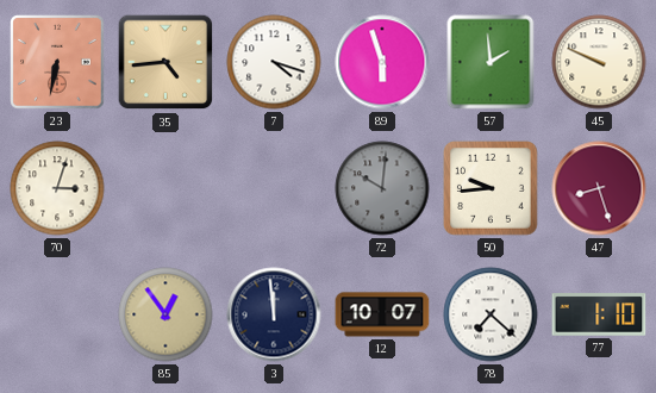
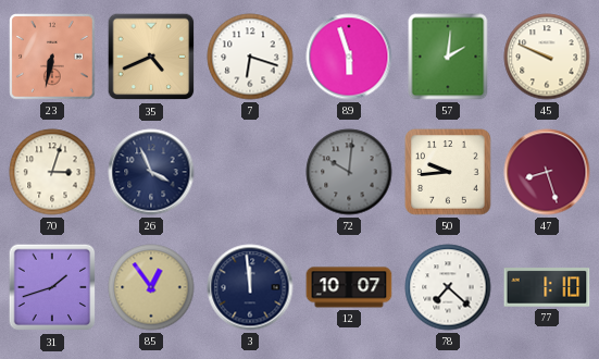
35: 4:44 -> 4:41 (151, 57)
7: 4:18 -> 6:18 (250, 57)
57: 1:59 -> 2:01 (448, 57)
26: none -> 3:56 (151, 172)
31: none -> 1:42 (52, 287)
